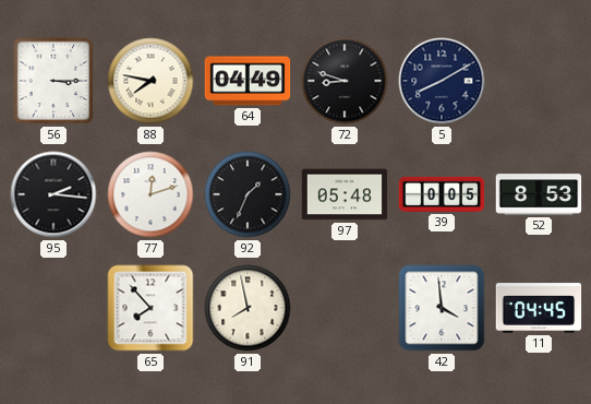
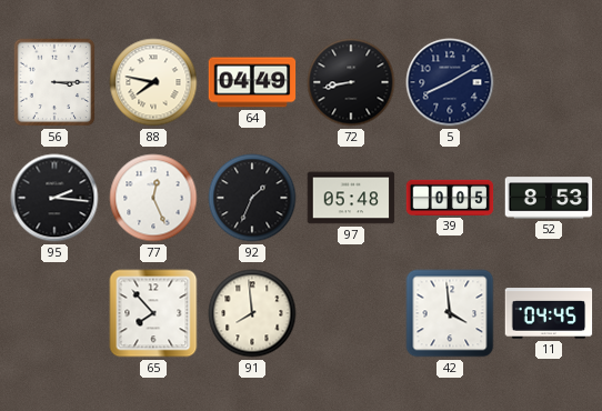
72: 8:48 -> 8:43 (351, 82)
77: 12:12 -> 12:26 (153, 198)
91: 7:58 -> 7:59 (252, 313)
